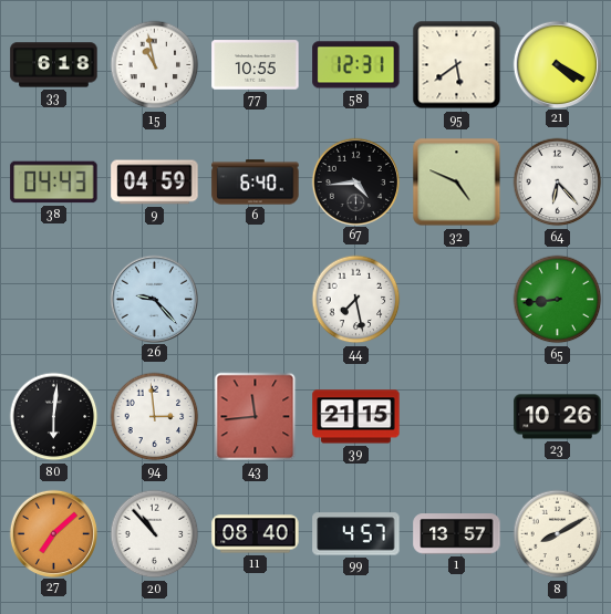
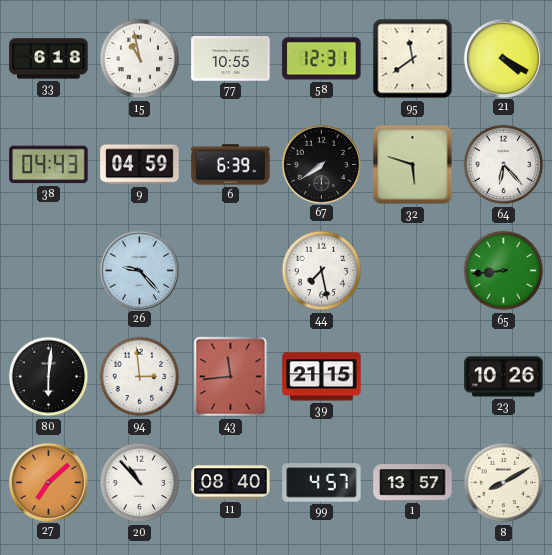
95: 5:39 -> 11:39 (413, 59)
6: 6:40 -> 6:39 (231, 165)
67: 4:44 -> 7:39 (321, 164)
32: 4:49 -> 5:48 (413, 165)
